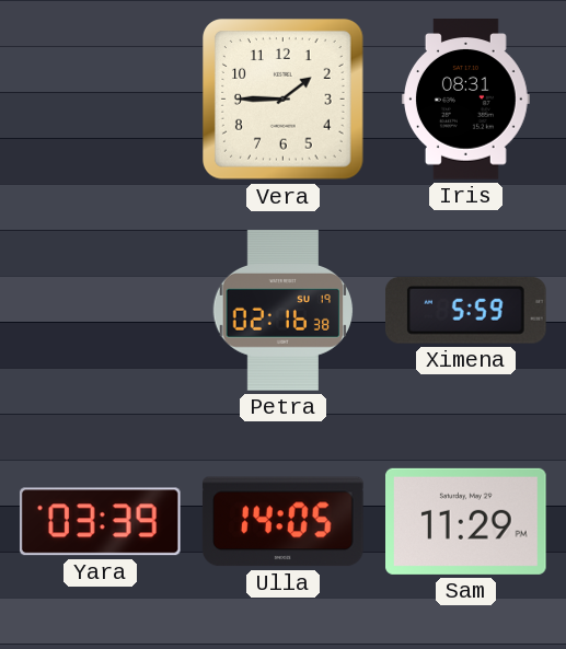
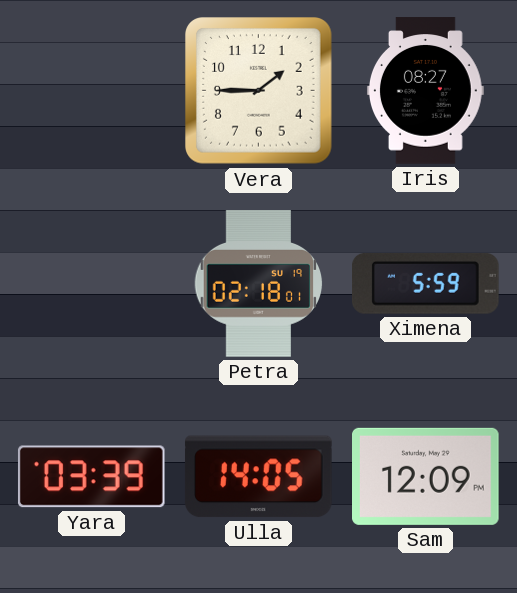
Iris: 08:31 -> 08:27 (425, 91)
Petra: 02:16 -> 02:18 (259, 284)
Sam: 11:29 -> 12:09 (426, 476)
